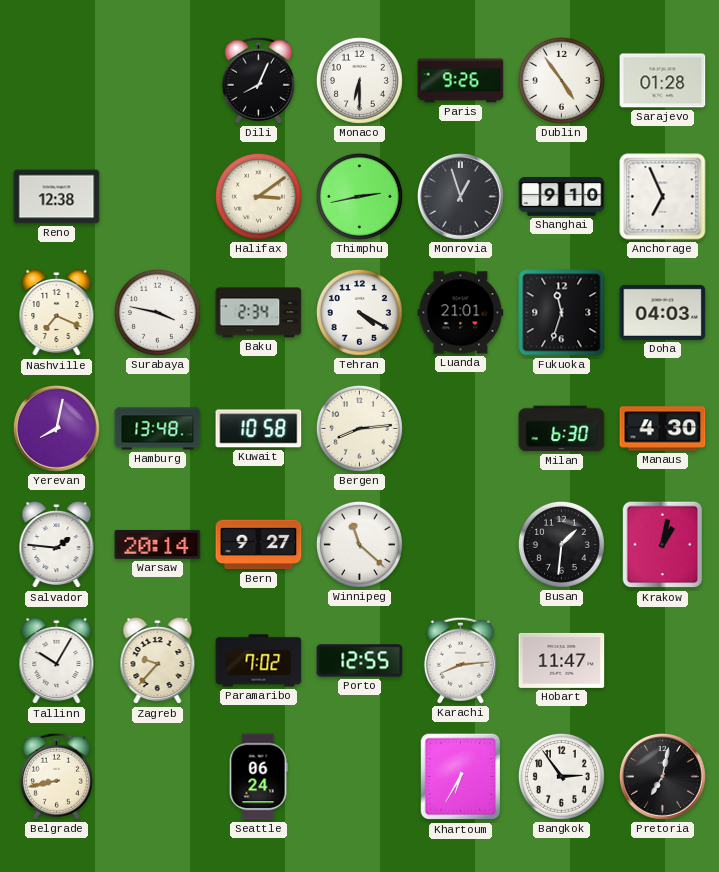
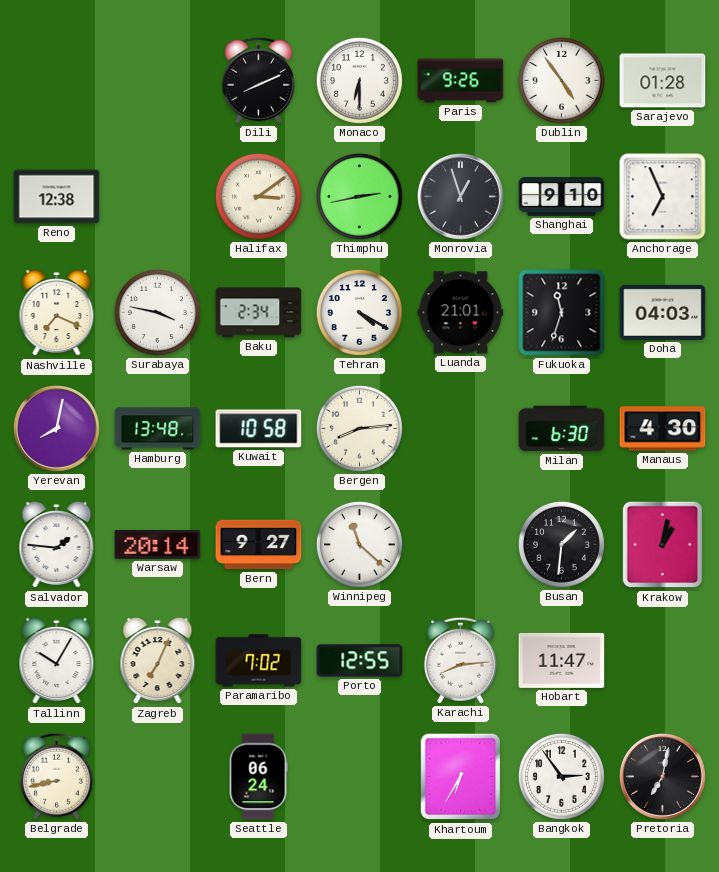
Dili: 8:04 -> 8:11 (258, 80)
Zagreb: 9:37 -> 7:04 (158, 661)
